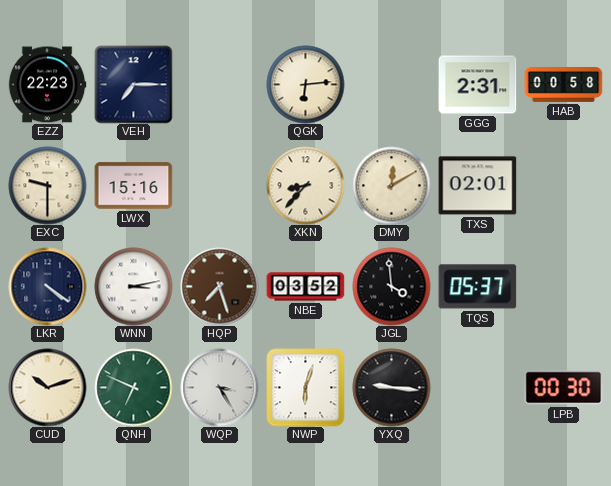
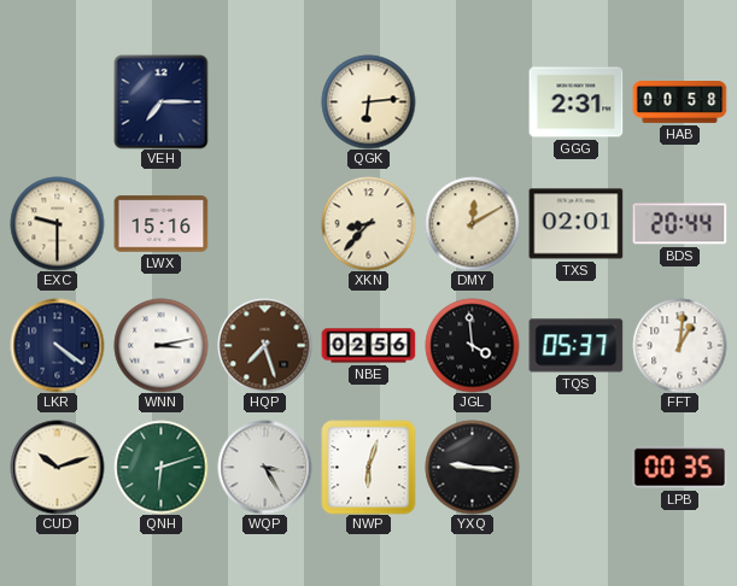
EZZ: 22:23 -> none (47, 85)
BDS: none -> 20:44 (679, 224)
NBE: 03:52 -> 02:56 (368, 346)
FFT: none -> 1:01 (679, 345)
QNH: 6:49 -> 6:12 (160, 467)
LPB: 00:30 -> 00:35 (679, 468)
